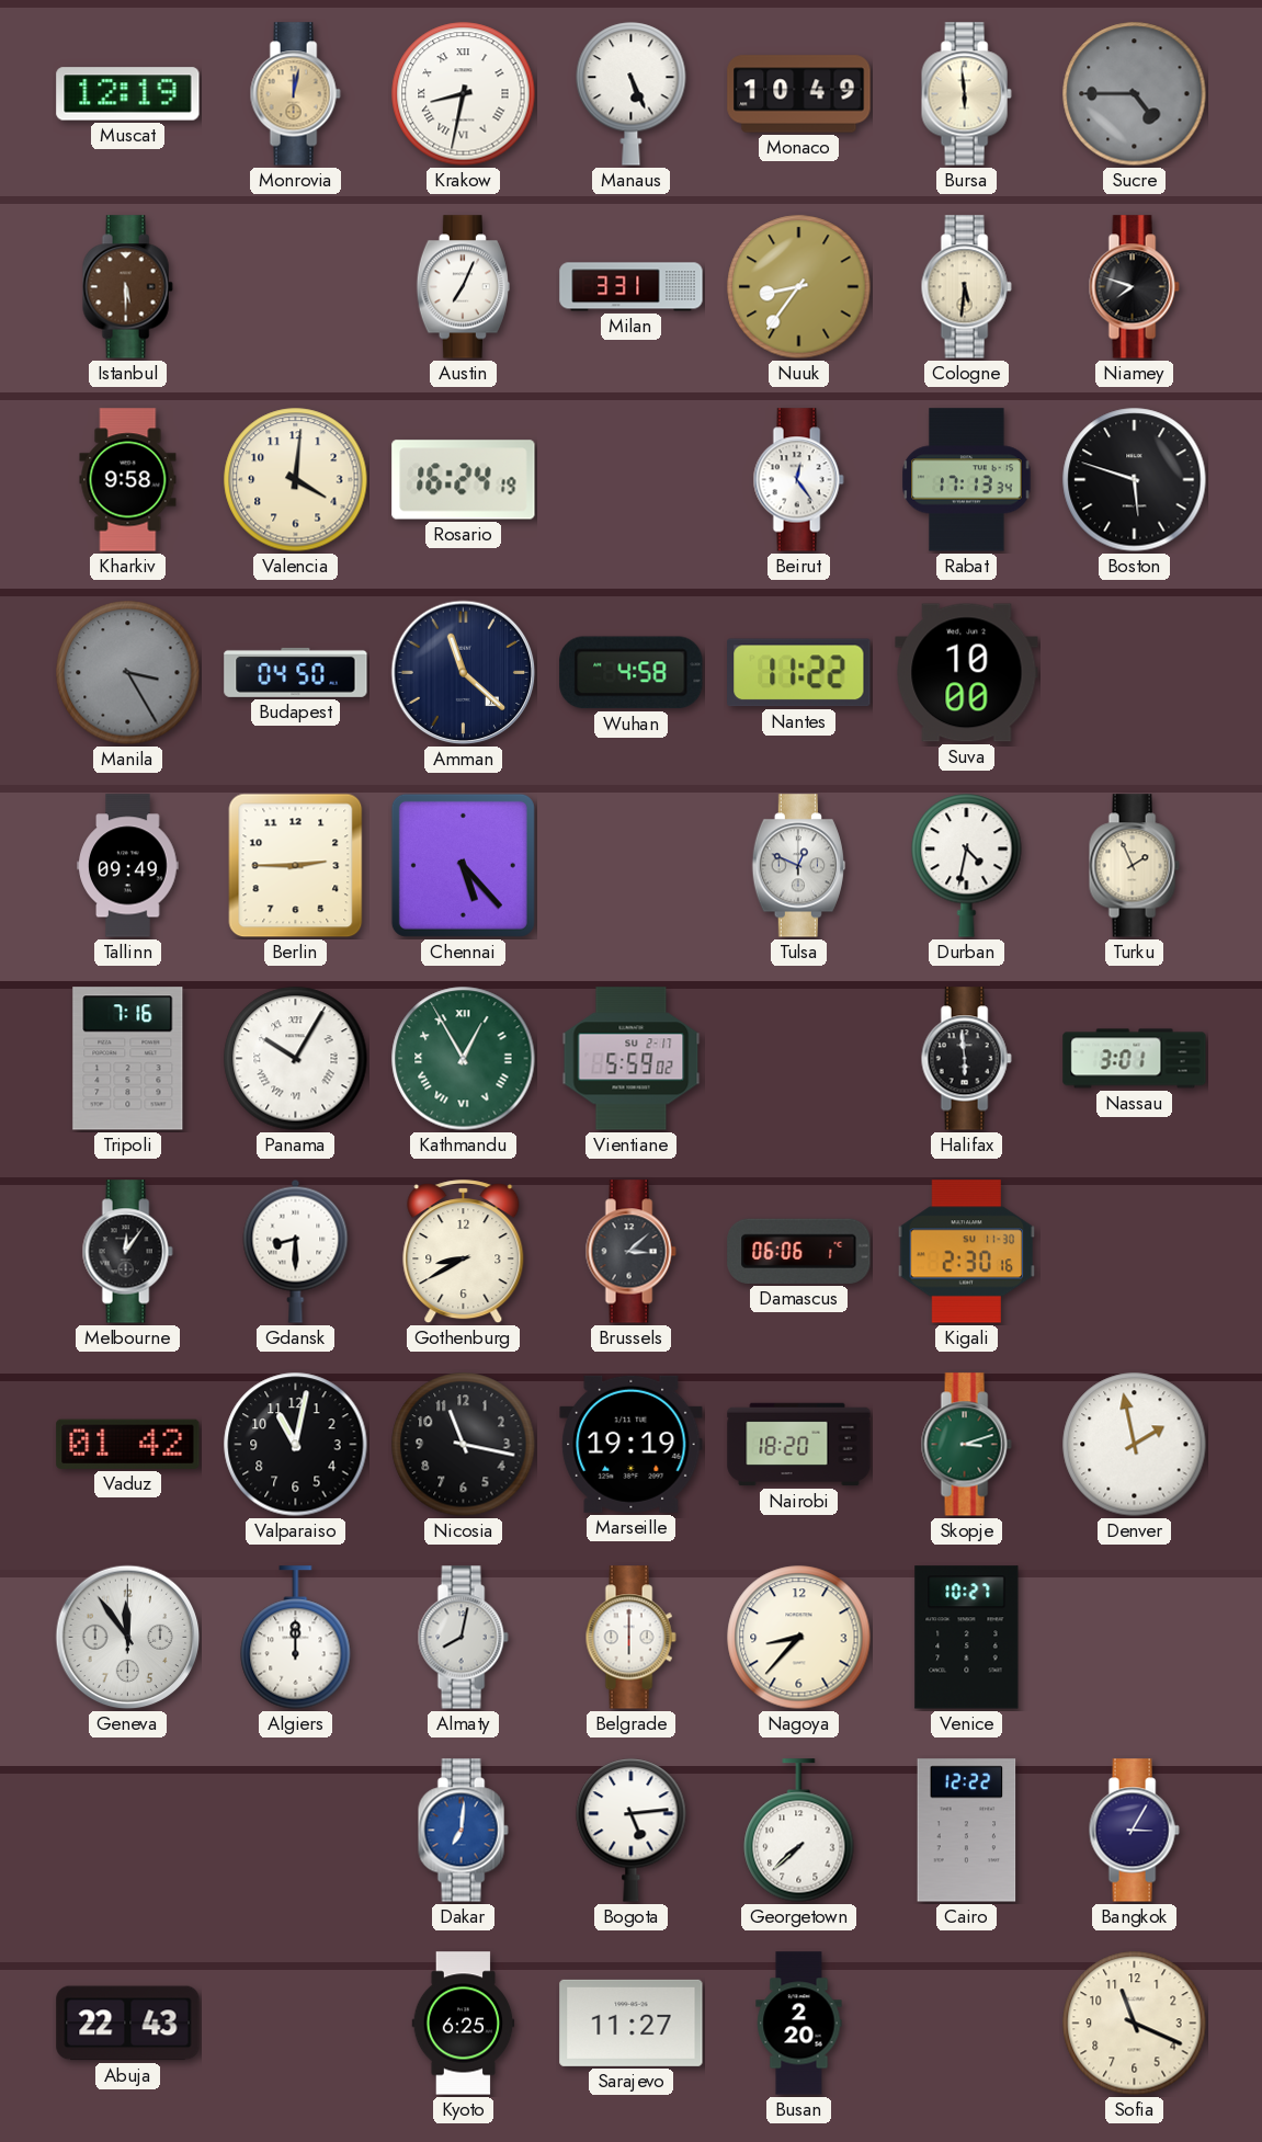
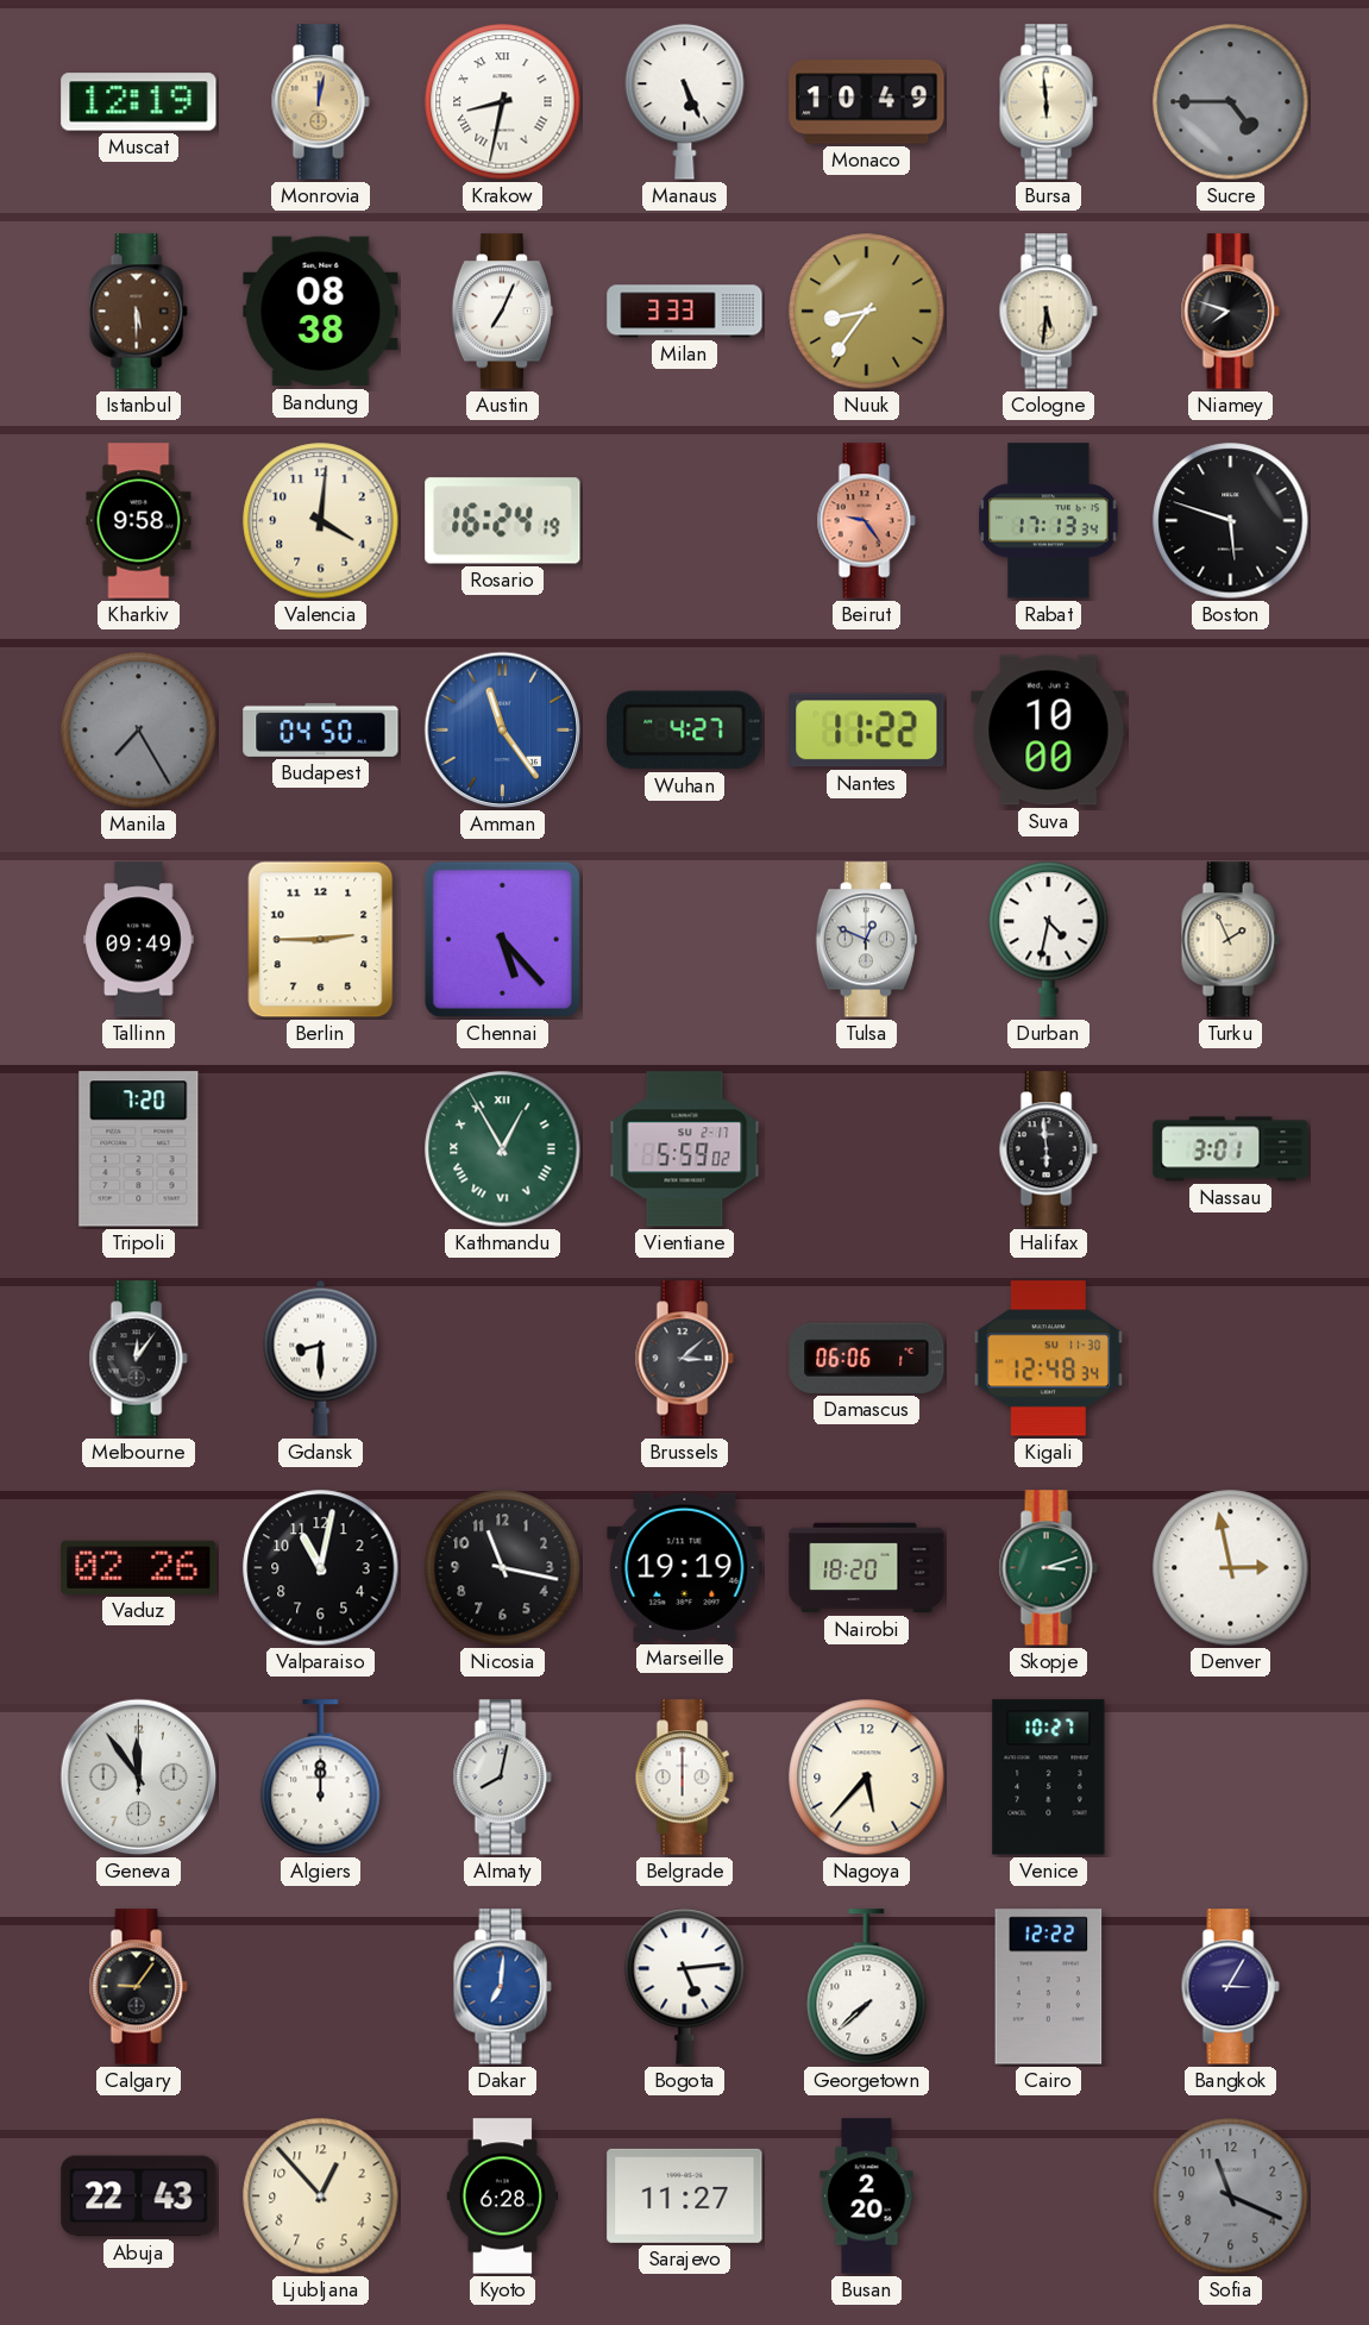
Bandung: none -> 08:38 (321, 312)
Milan: 3:31 -> 3:33 (685, 312)
Beirut: 12:24 -> 9:24 (866, 521)
Beirut dial: white -> salmon (866, 521)
Manila: 3:25 -> 7:25 (139, 731)
Amman: 11:22 -> 11:24 (503, 731)
Amman dial: navy -> blue (503, 731)
Wuhan: 4:58 -> 4:27 (685, 731)
Tripoli: 7:16 -> 7:20 (139, 1149)
Panama: 10:05 -> none (296, 1059)
Gothenburg: 8:40 -> none (464, 1252)
Kigali: 2:30 -> 12:48 (1049, 1359)
Vaduz: 01:42 -> 02:26 (139, 1567)
Denver: 1:58 -> 2:58 (1231, 1568)
Nagoya: 8:37 -> 5:37 (867, 1778)
Calgary: none -> 9:06 (138, 1987)
Ljubljana: none -> 12:53 (321, 2196)
Kyoto: 6:25 -> 6:28 (503, 2196)
Sofia dial: cream -> grey (1231, 2196)
